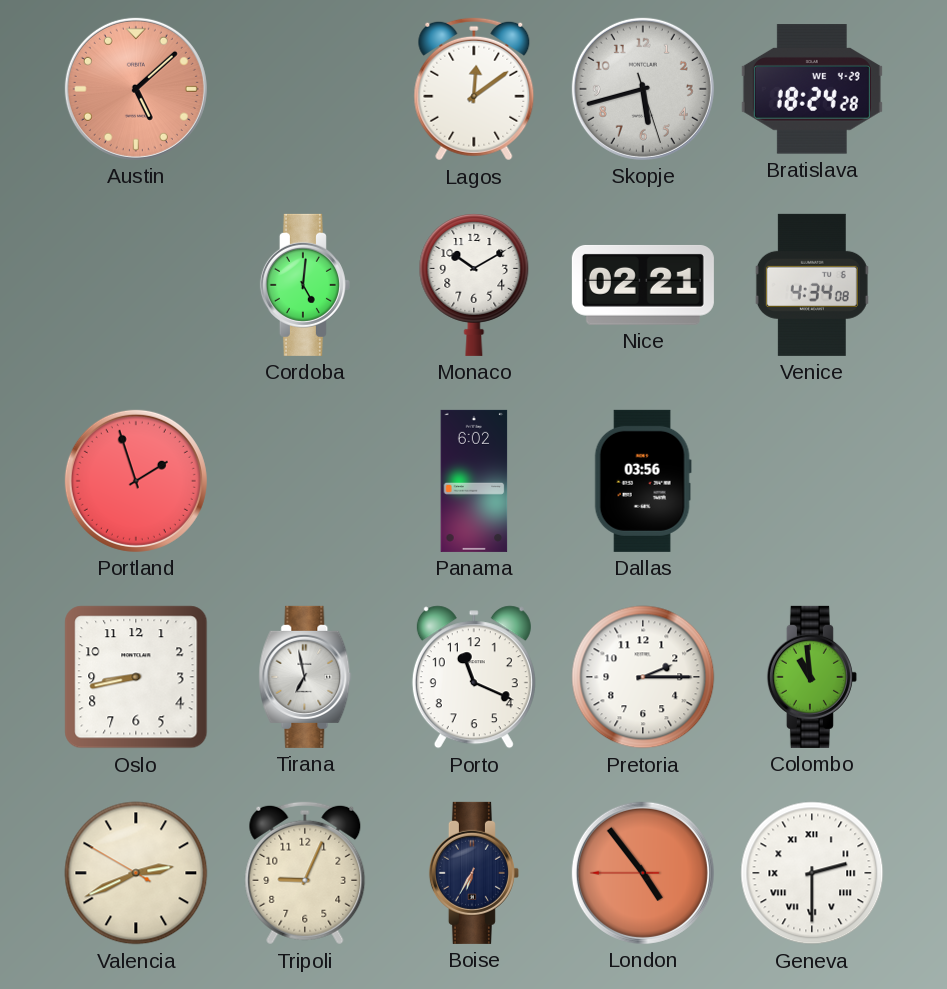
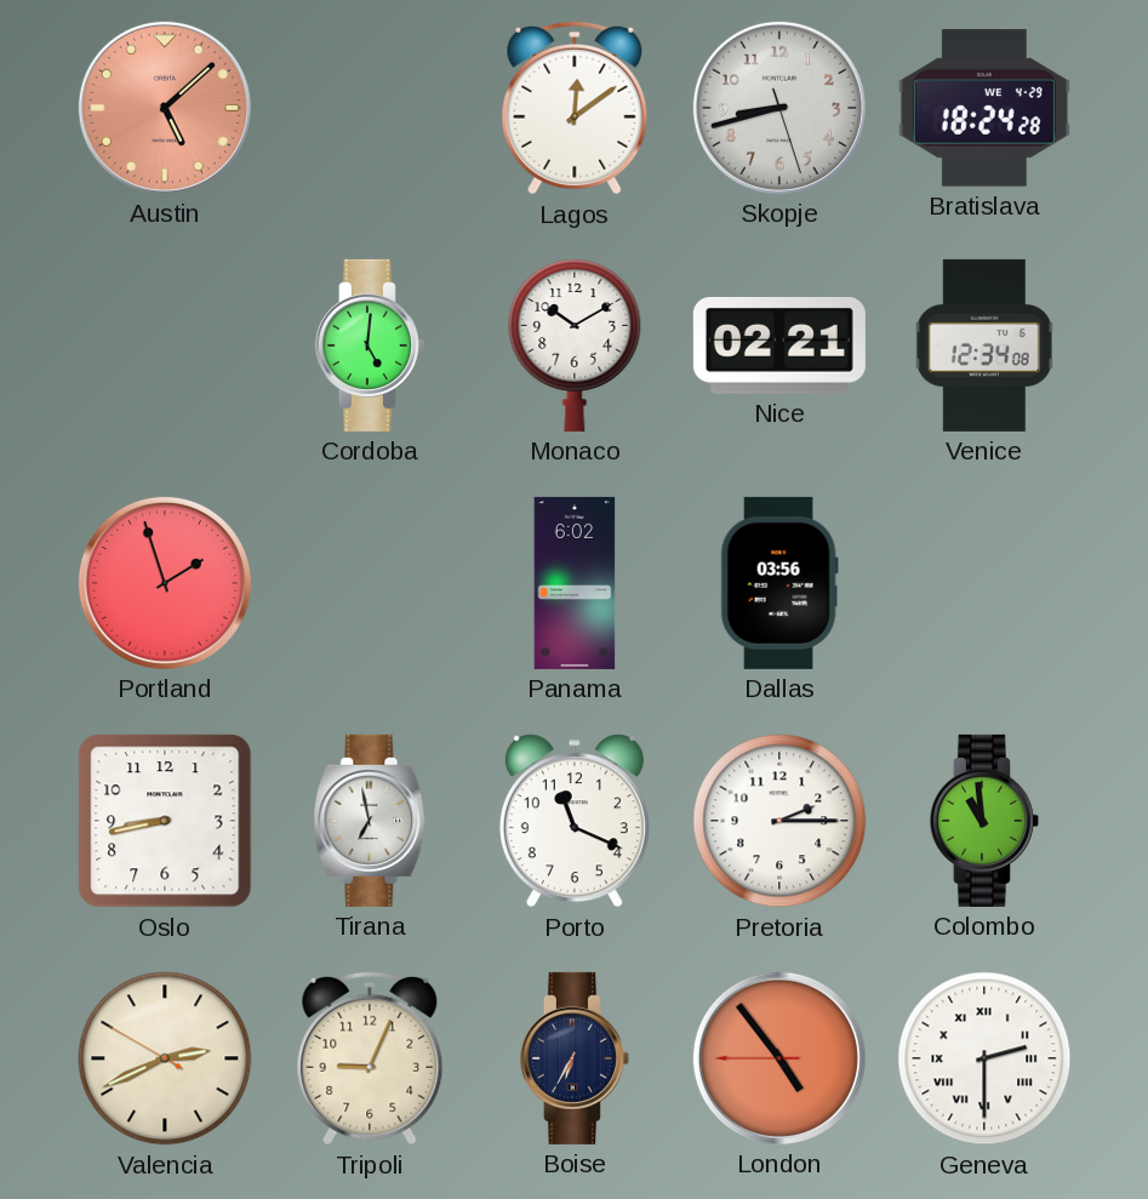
Skopje: 5:42 -> 8:42 (779, 108)
Venice: 4:34 -> 12:34 (984, 346)
